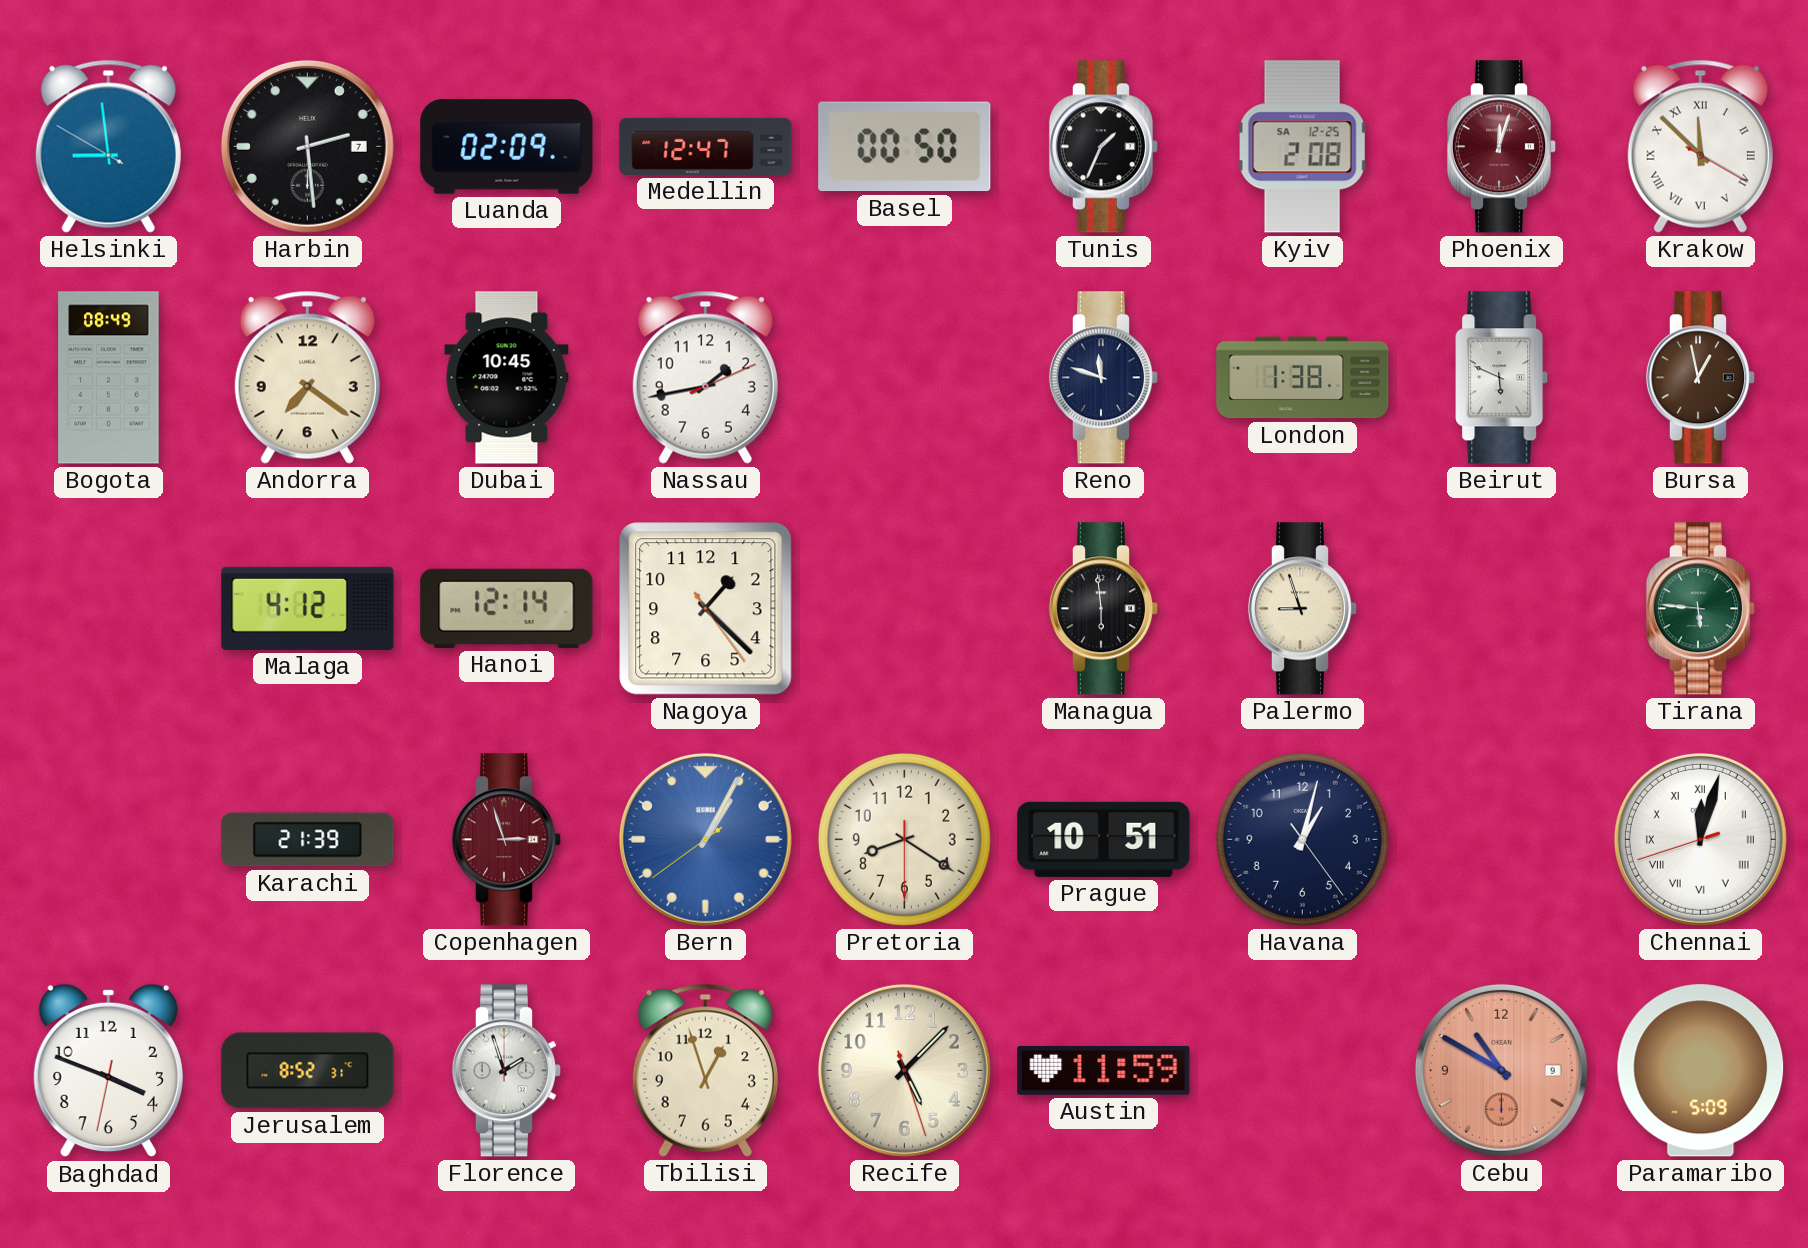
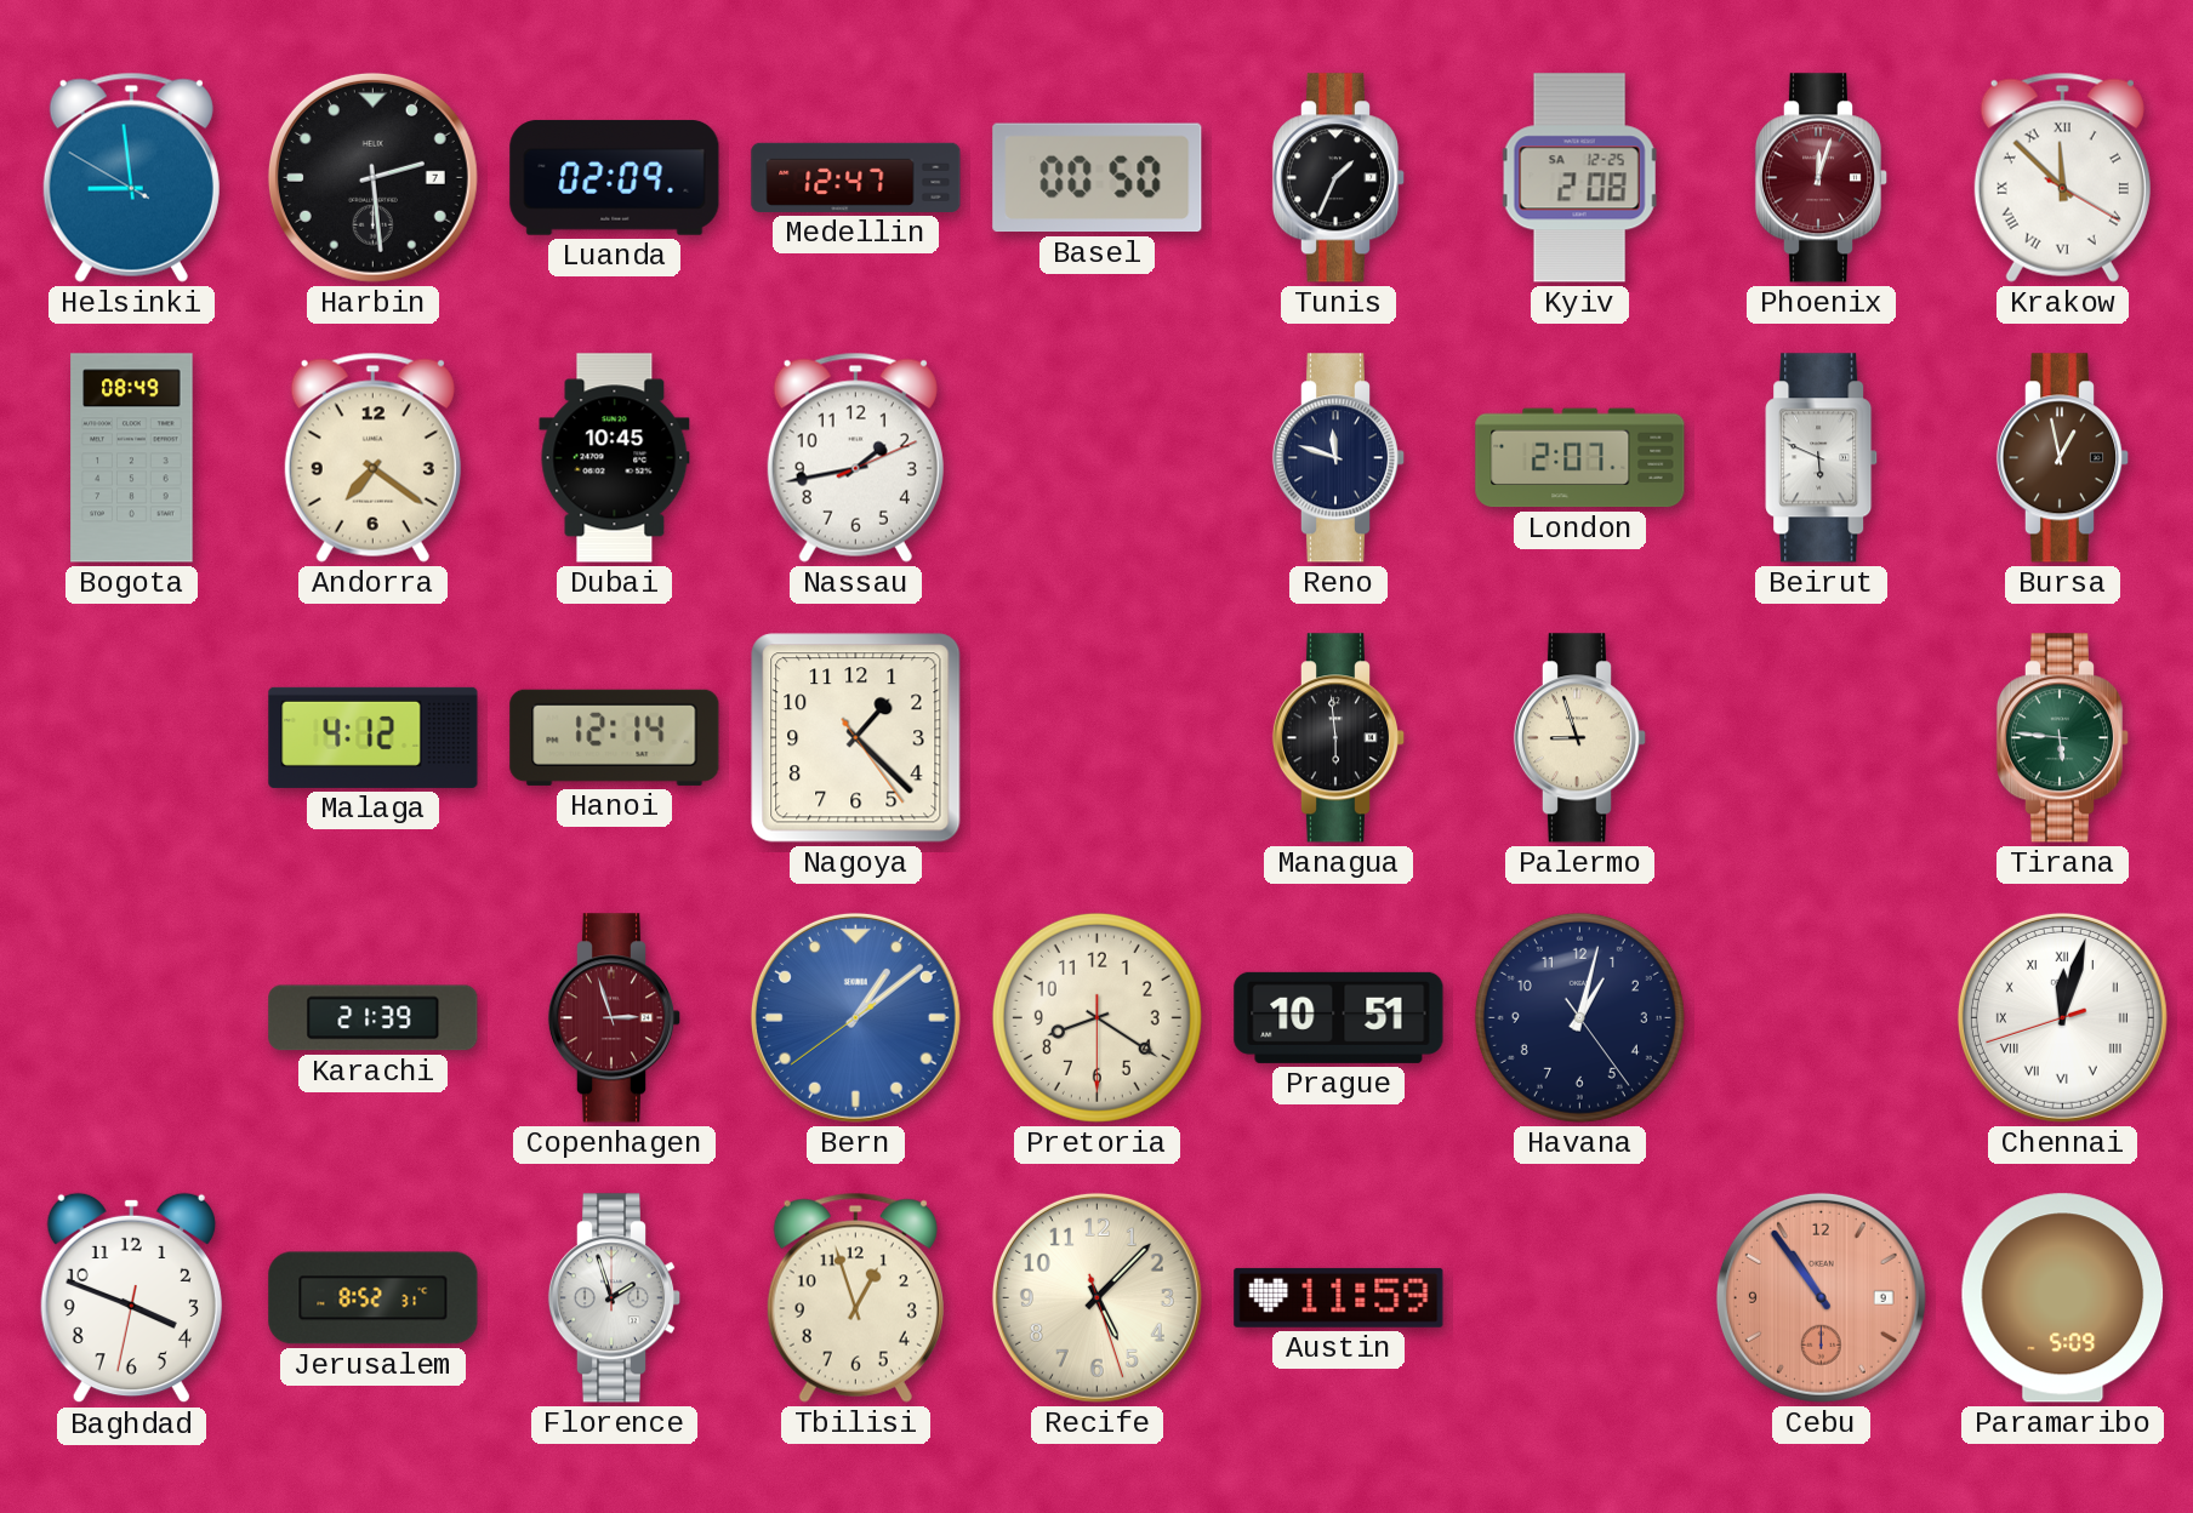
London: 1:38 -> 2:07 (1580, 458)
Bern: 1:04 -> 1:08 (855, 1017)
Cebu: 10:50 -> 10:54 (1821, 1297)
